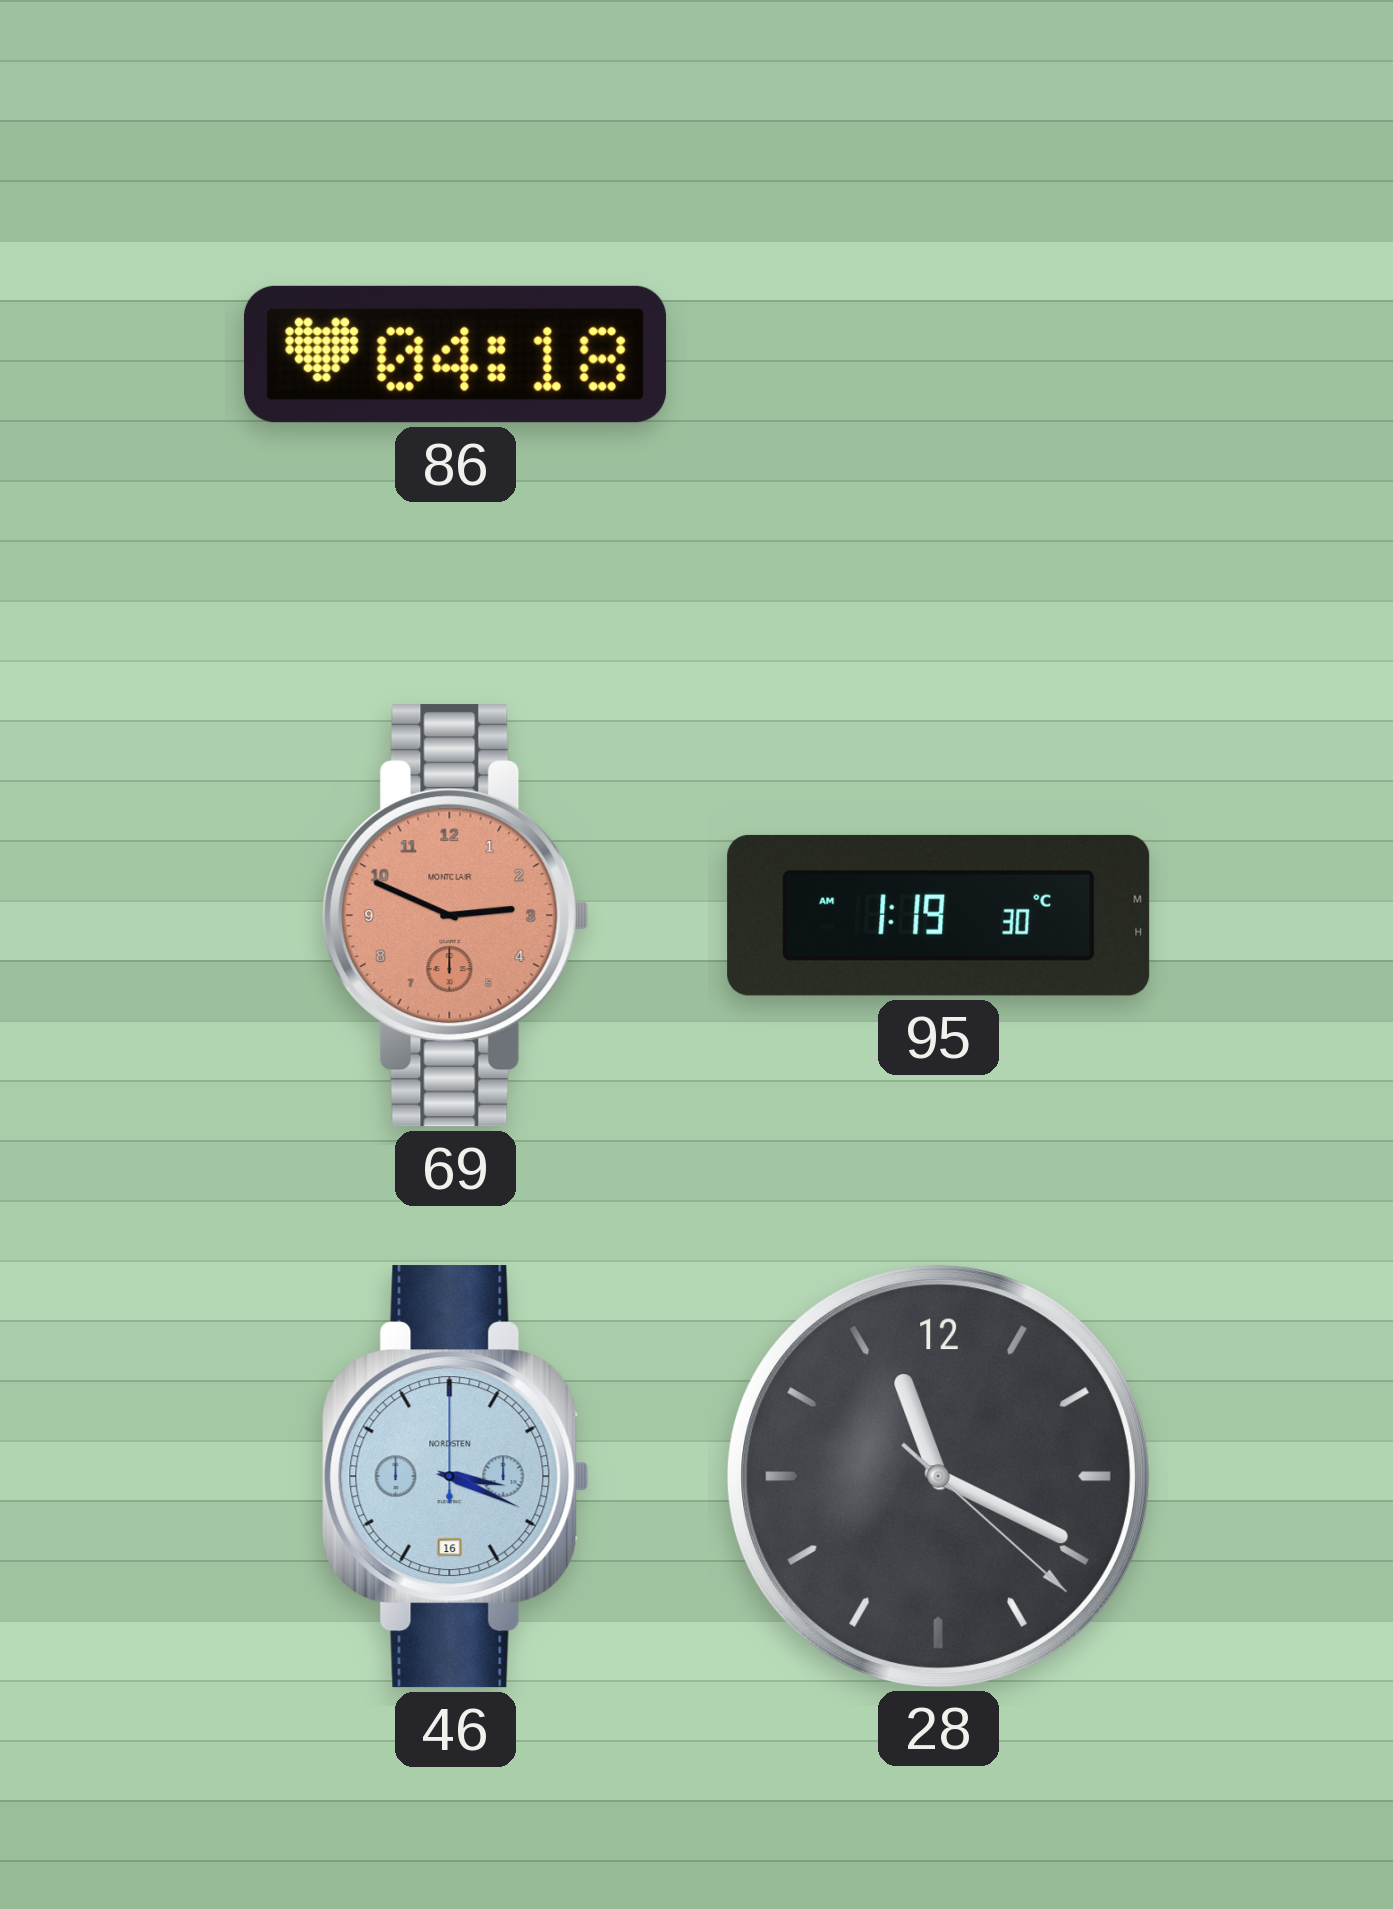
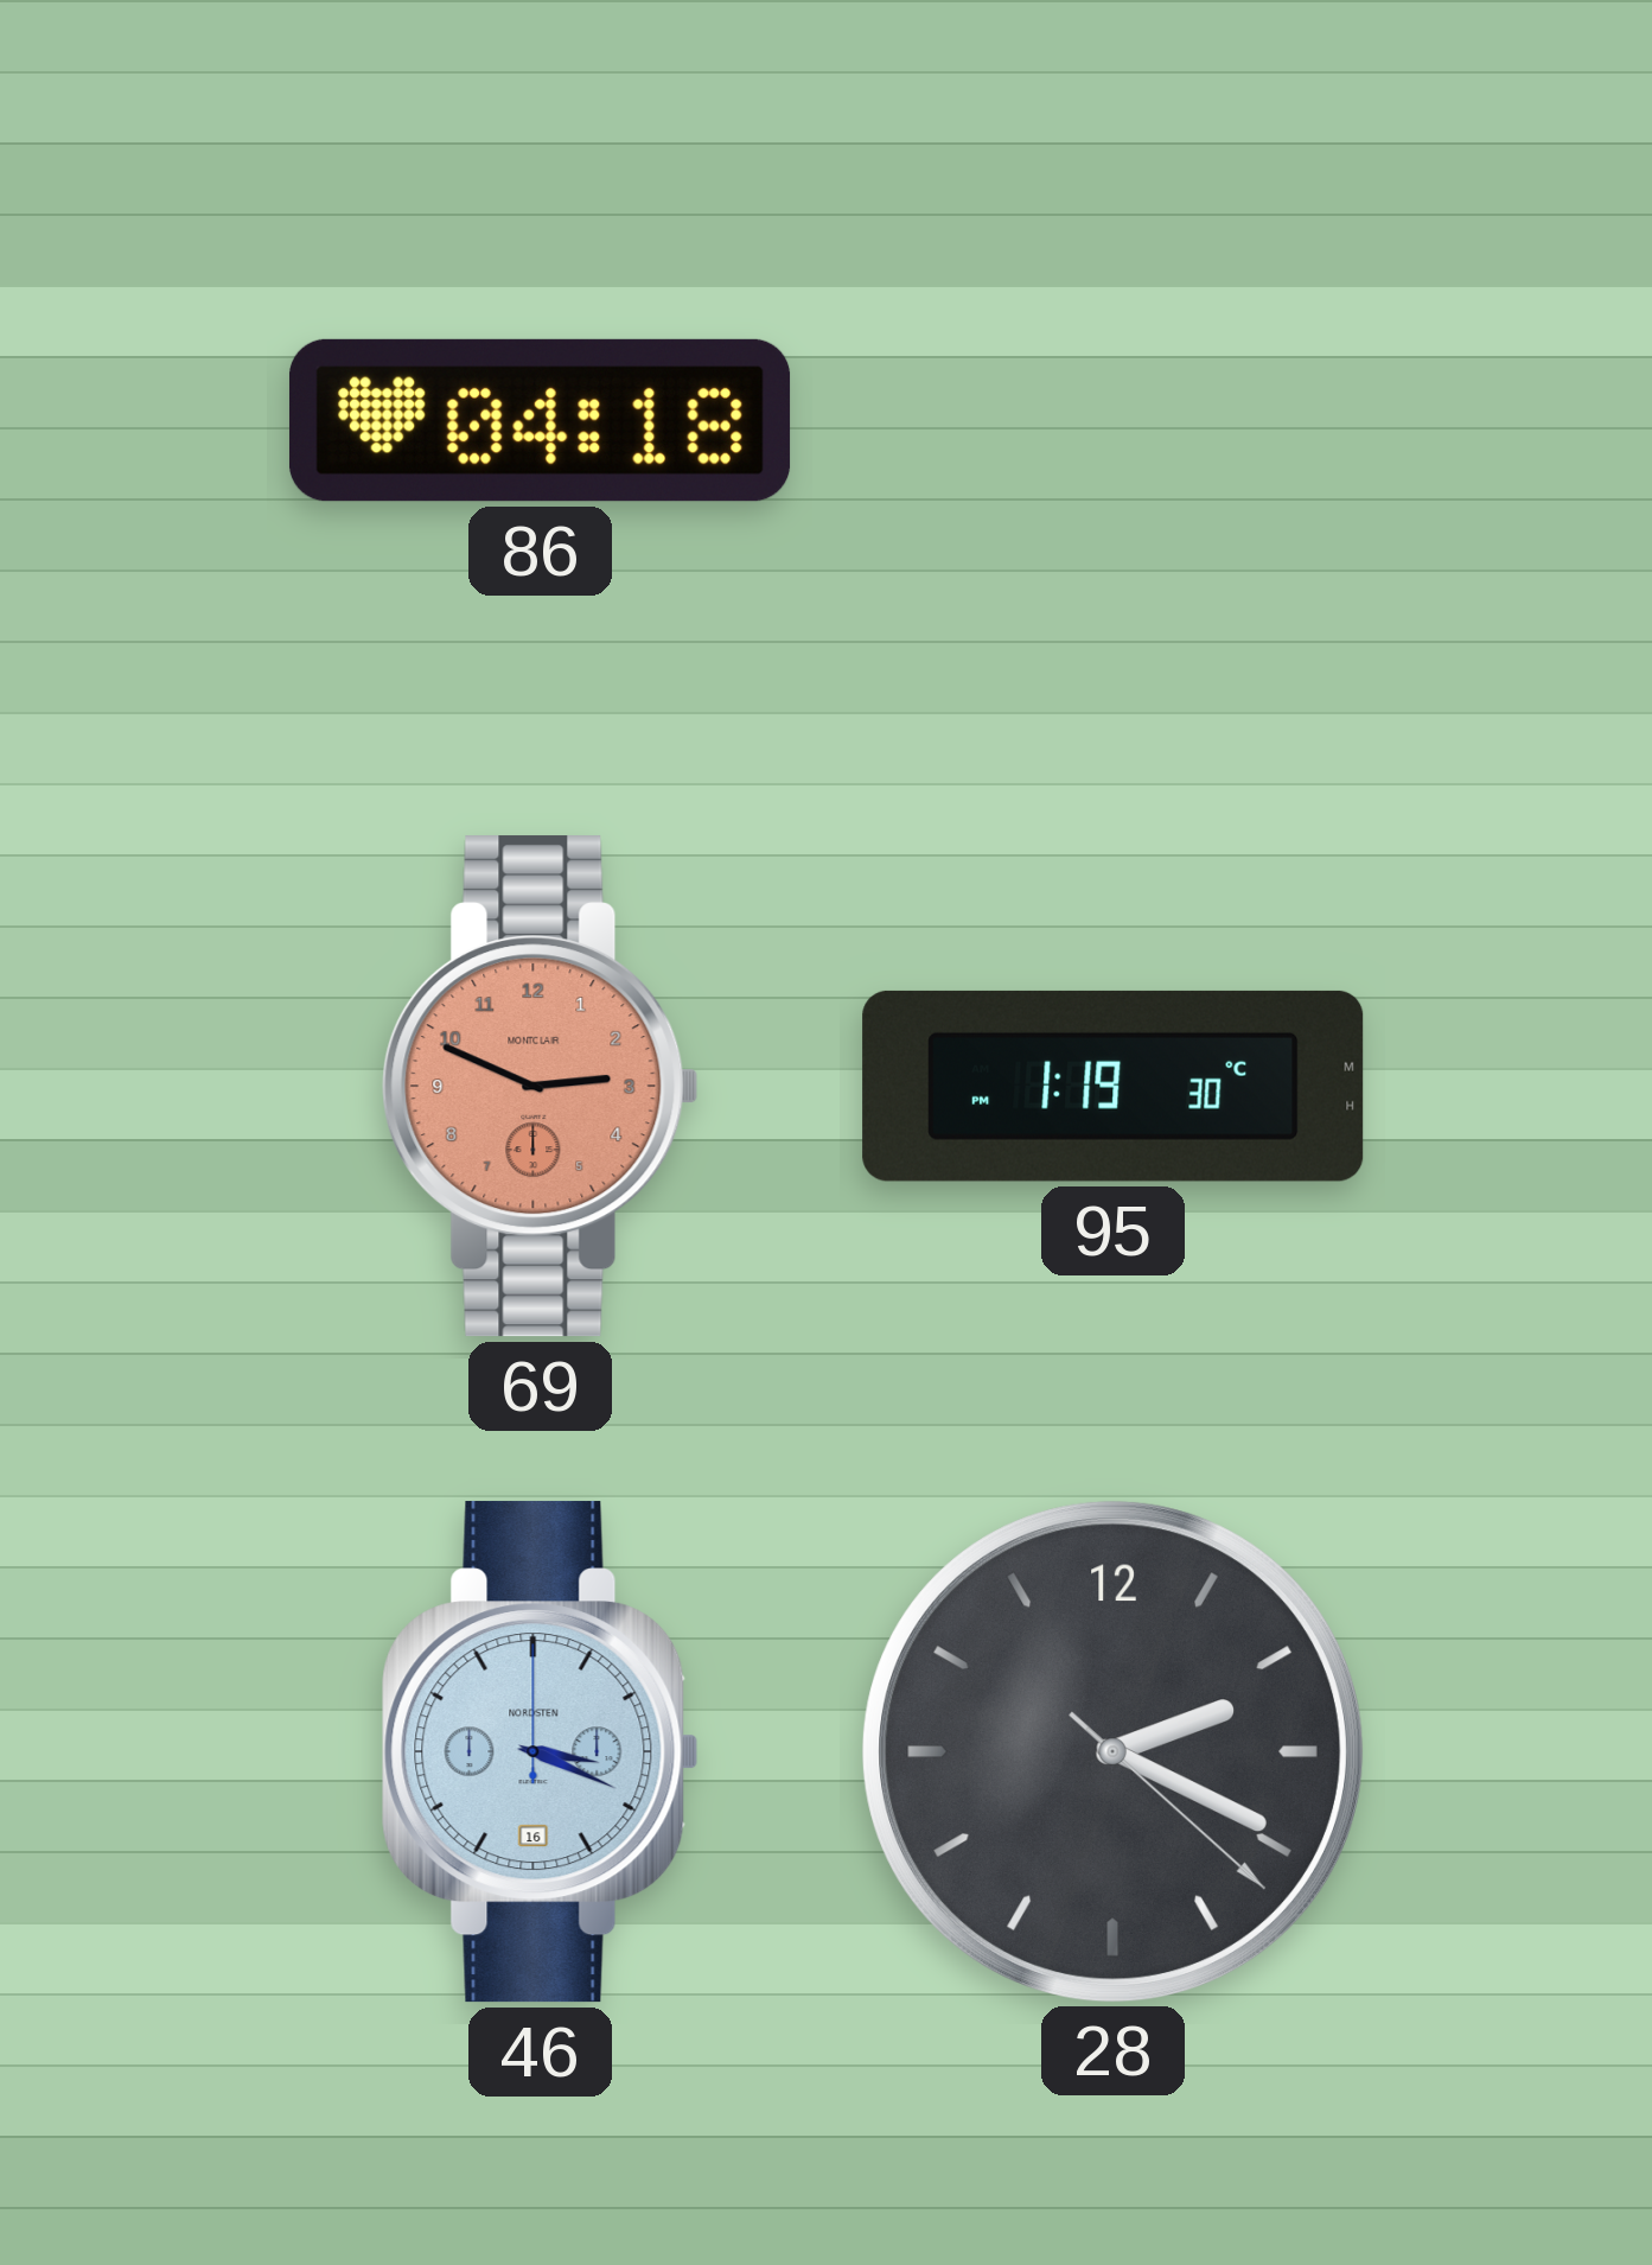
95: 1:19 AM -> 1:19 PM (1114, 1086)
28: 11:19 -> 2:19 (1112, 1751)
